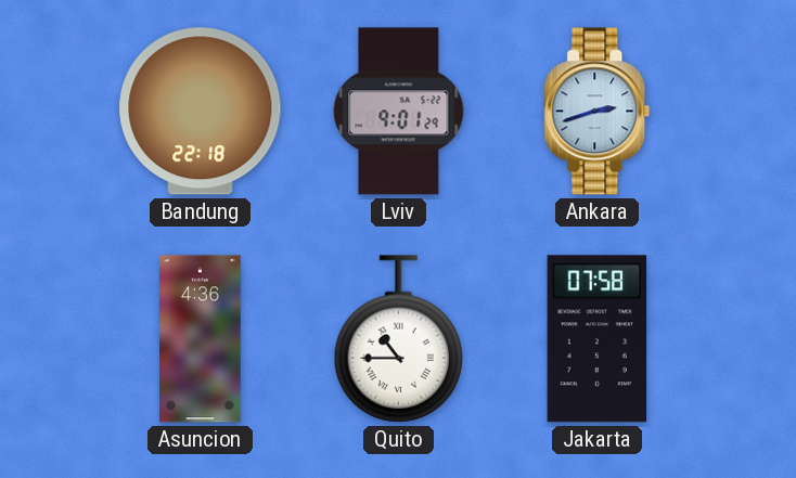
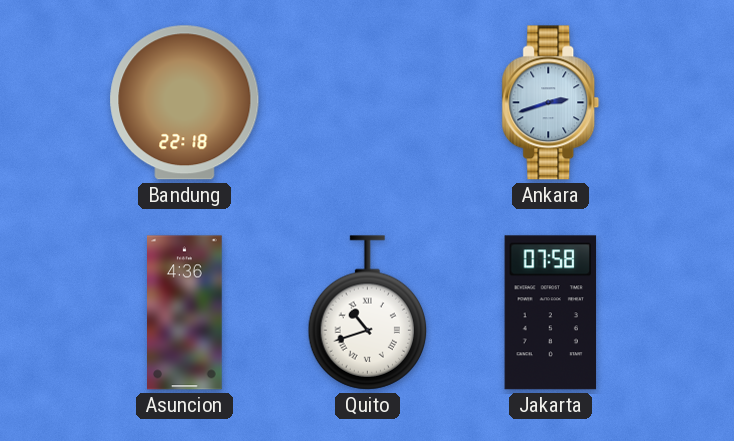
Lviv: 9:01 -> none (399, 112)
Quito: 10:45 -> 10:42 (368, 313)
